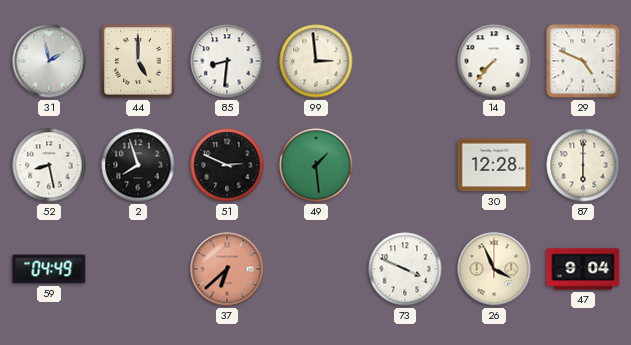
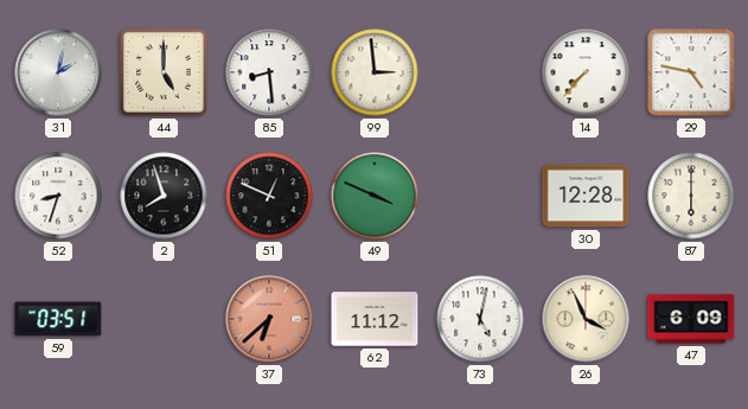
31: 1:58 -> 2:02 (58, 72)
85: 8:31 -> 8:29 (269, 72)
29: 4:49 -> 4:47 (691, 72)
52: 8:28 -> 8:33 (58, 196)
51: 2:49 -> 12:49 (269, 196)
49: 1:29 -> 3:49 (375, 196)
59: 04:49 -> 03:51 (58, 319)
62: none -> 11:12 (375, 319)
73: 3:49 -> 5:02 (480, 319)
47: 9:04 -> 6:09 (691, 319)
